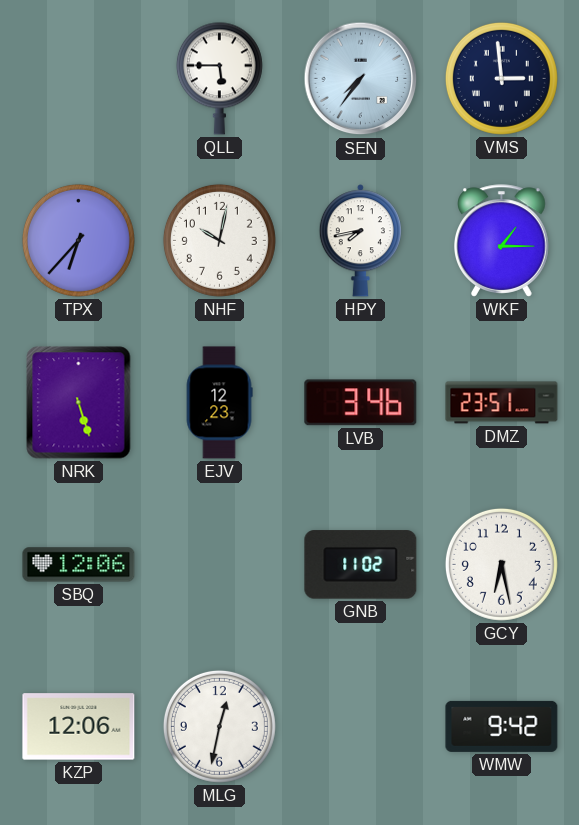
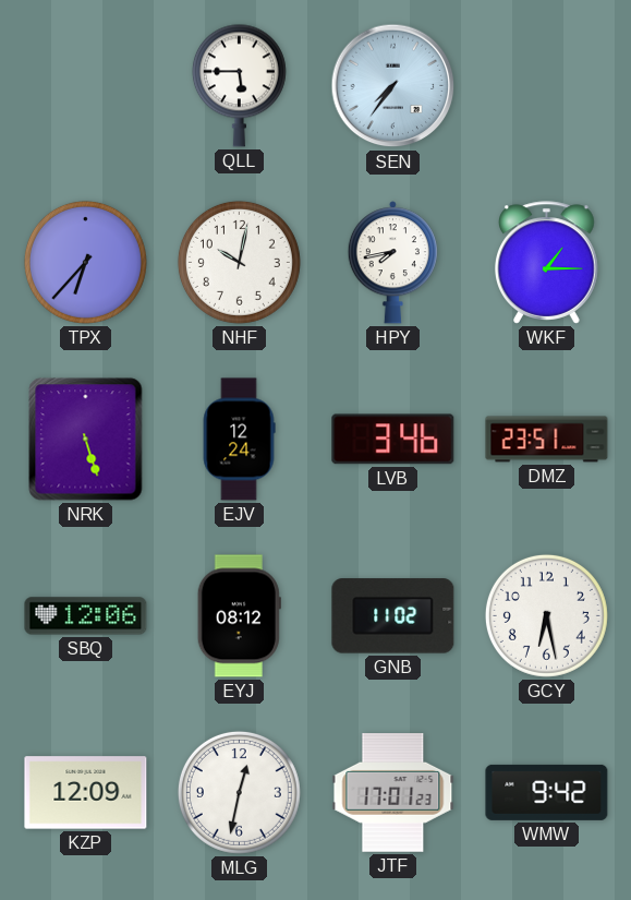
VMS: 2:59 -> none (501, 78)
EJV: 12:23 -> 12:24 (239, 440)
EYJ: none -> 08:12 (239, 616)
KZP: 12:06 -> 12:09 (86, 793)
JTF: none -> 17:01 (393, 793)
